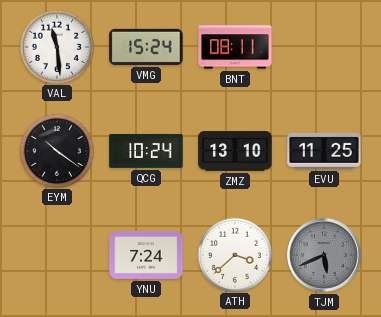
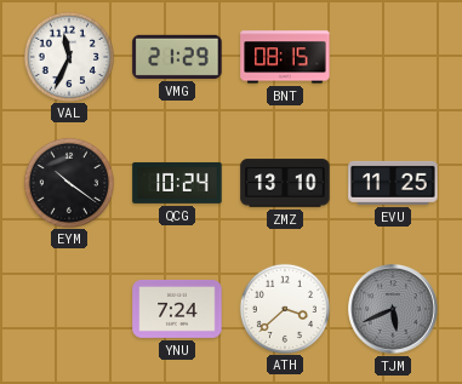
VAL: 11:29 -> 11:34 (68, 56)
VMG: 15:24 -> 21:29 (177, 57)
BNT: 08:11 -> 08:15 (285, 57)
